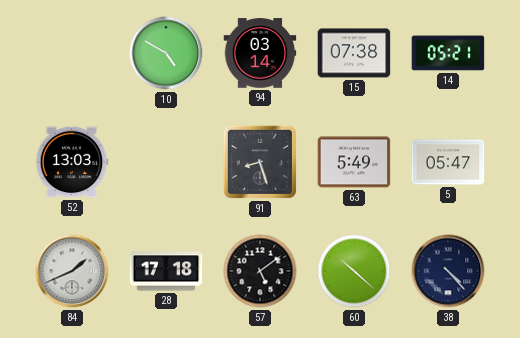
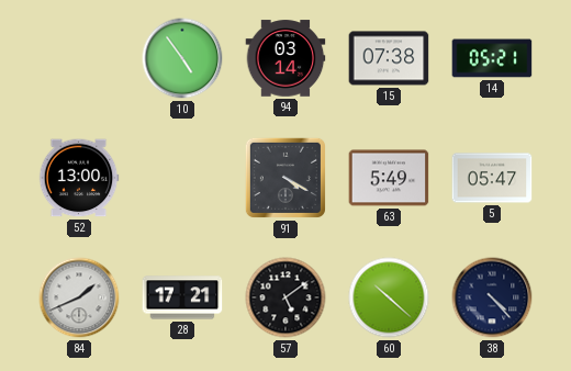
10: 4:50 -> 4:54 (182, 58)
52: 13:03 -> 13:00 (79, 178)
91: 8:27 -> 4:20 (285, 178)
28: 17:18 -> 17:21 (182, 297)
